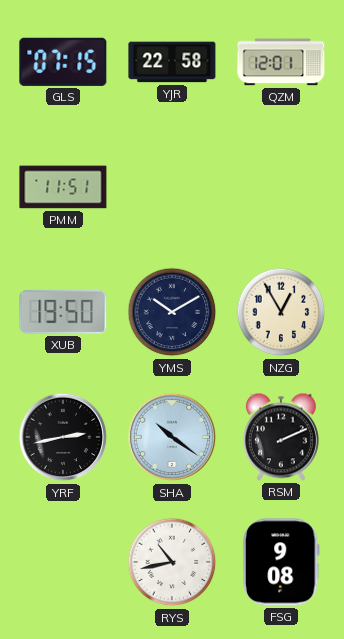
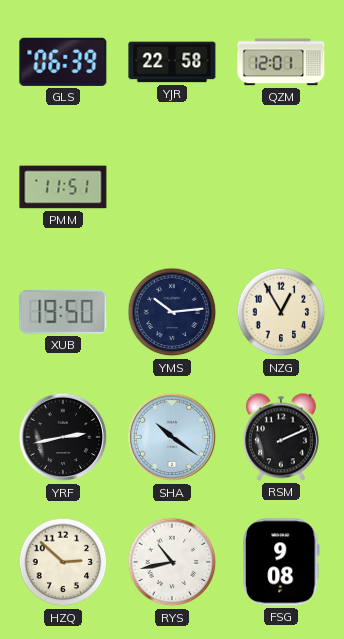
GLS: 07:15 -> 06:39 (63, 62)
YMS: 10:10 -> 10:14 (172, 312)
HZQ: none -> 2:52 (63, 562)
